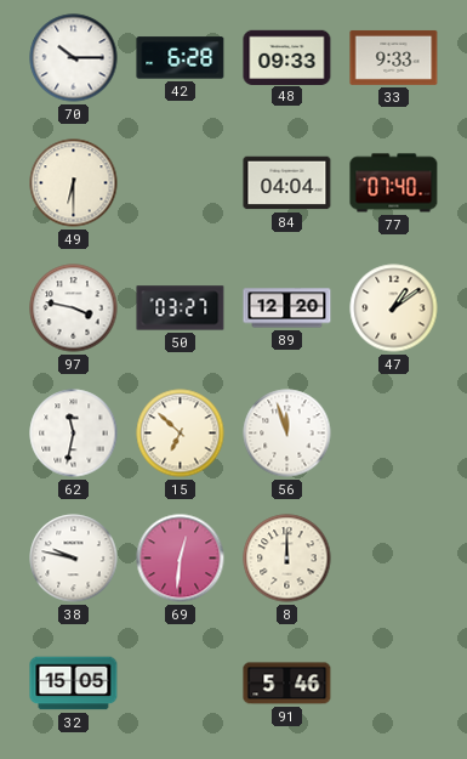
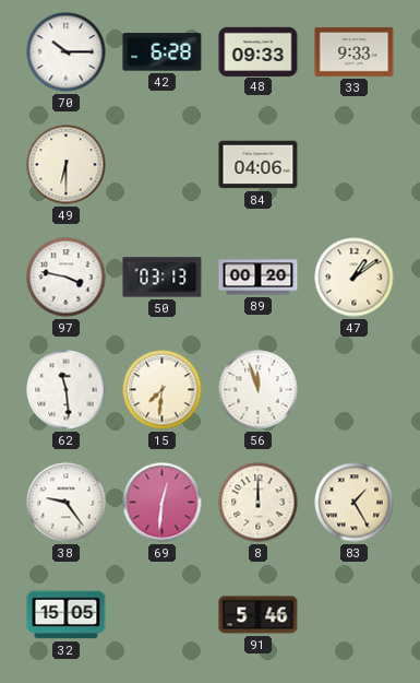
84: 04:04 -> 04:06 (259, 165)
77: 07:40 -> none (394, 183)
50: 03:27 -> 03:13 (163, 278)
89: 12:20 -> 00:20 (259, 278)
62: 11:32 -> 11:29 (67, 390)
15: 6:52 -> 7:31 (163, 390)
38: 9:47 -> 9:24 (67, 503)
83: none -> 1:25 (355, 503)
